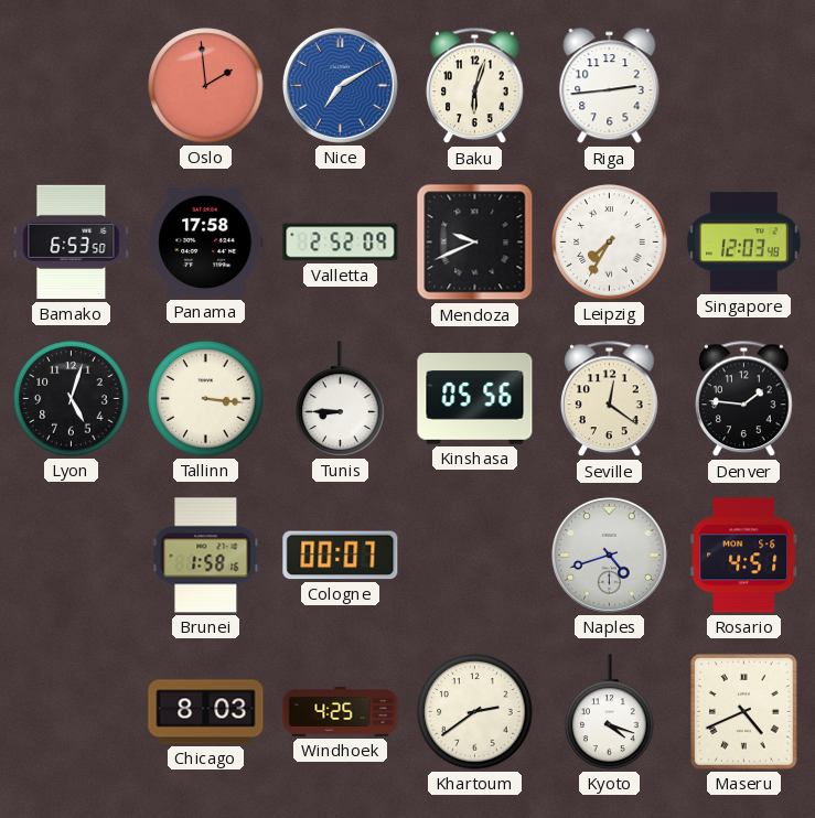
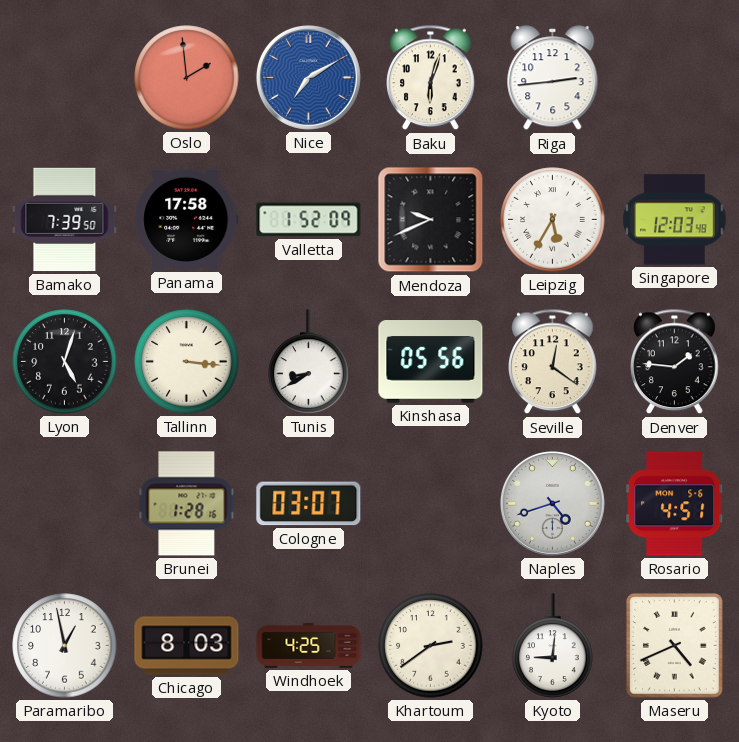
Bamako: 6:53 -> 7:39 (65, 220)
Valletta: 2:52 -> 1:52 (309, 220)
Leipzig: 7:35 -> 5:35 (553, 220)
Tunis: 8:45 -> 8:40 (309, 362)
Brunei: 1:58 -> 1:28 (187, 504)
Cologne: 00:07 -> 03:07 (309, 504)
Paramaribo: none -> 12:58 (65, 646)
Kyoto: 4:18 -> 9:01 (553, 646)
